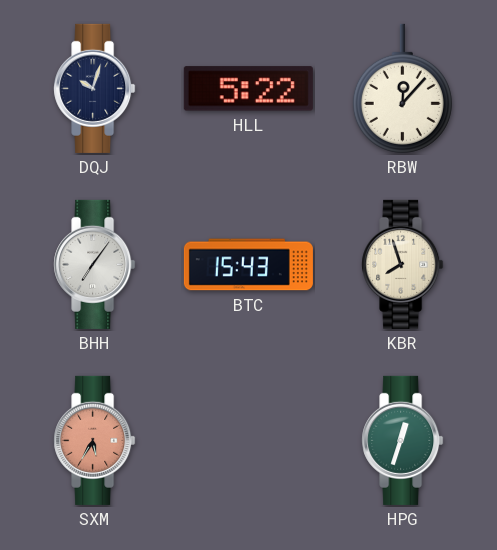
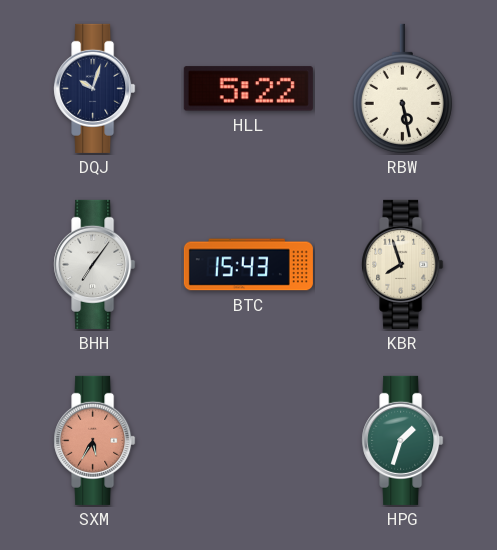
RBW: 12:07 -> 5:28 (402, 88)
HPG: 12:33 -> 1:33 (403, 440)
